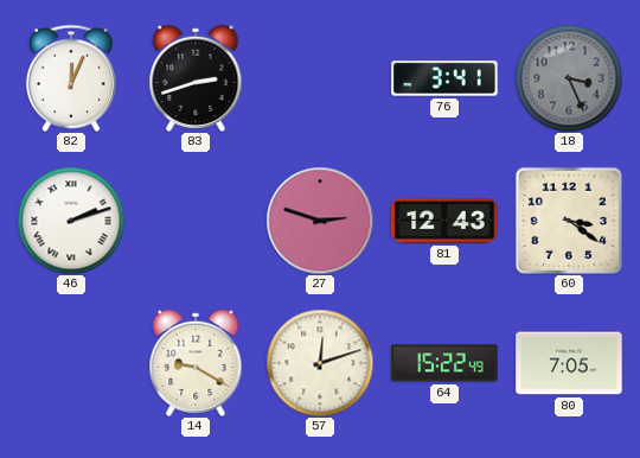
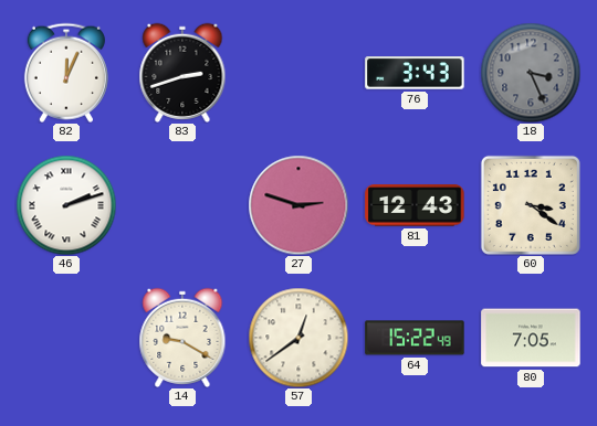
76: 3:41 -> 3:43 (415, 73)
57: 12:12 -> 12:39 (298, 338)
